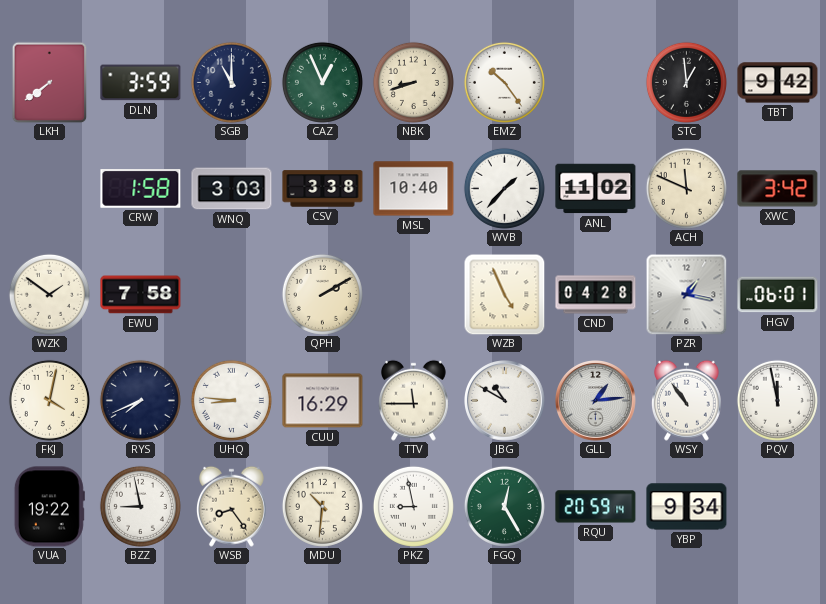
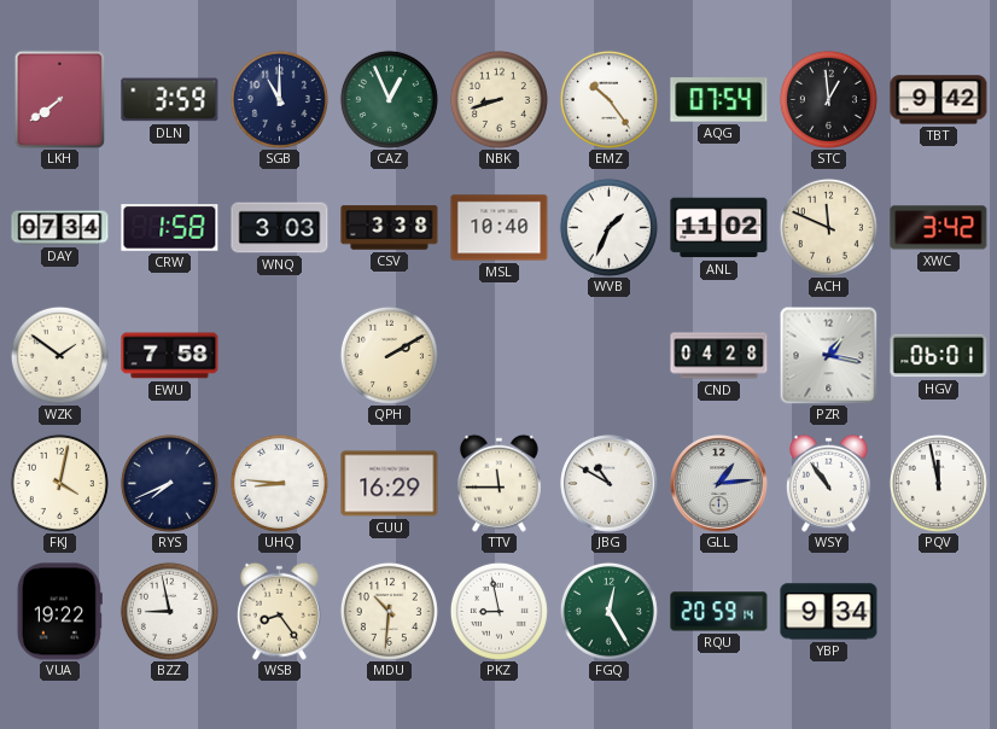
AQG: none -> 07:54 (719, 100)
DAY: none -> 07:34 (60, 228)
WVB: 1:37 -> 1:34 (608, 227)
WZB: 4:56 -> none (504, 294)
